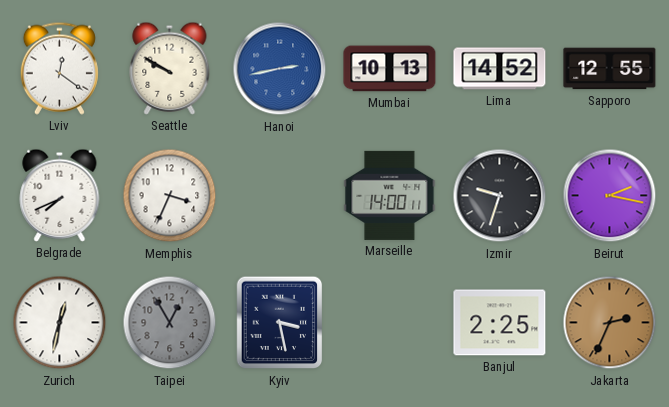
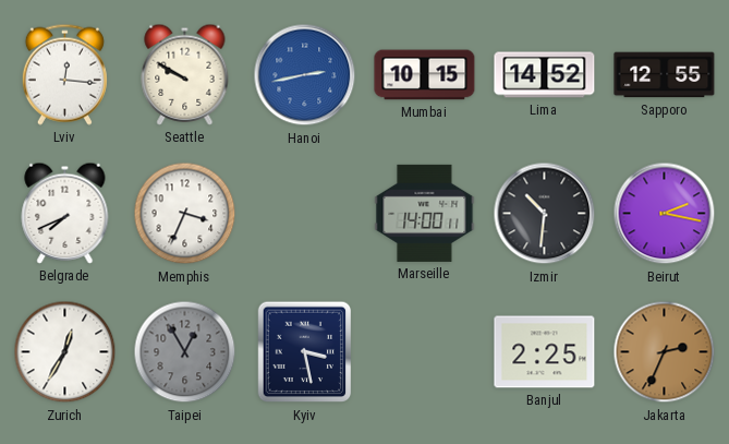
Lviv: 12:21 -> 12:16 (64, 74)
Mumbai: 10:13 -> 10:15 (425, 75)
Izmir: 9:33 -> 10:31 (545, 214)
Zurich: 12:32 -> 12:35 (65, 352)
